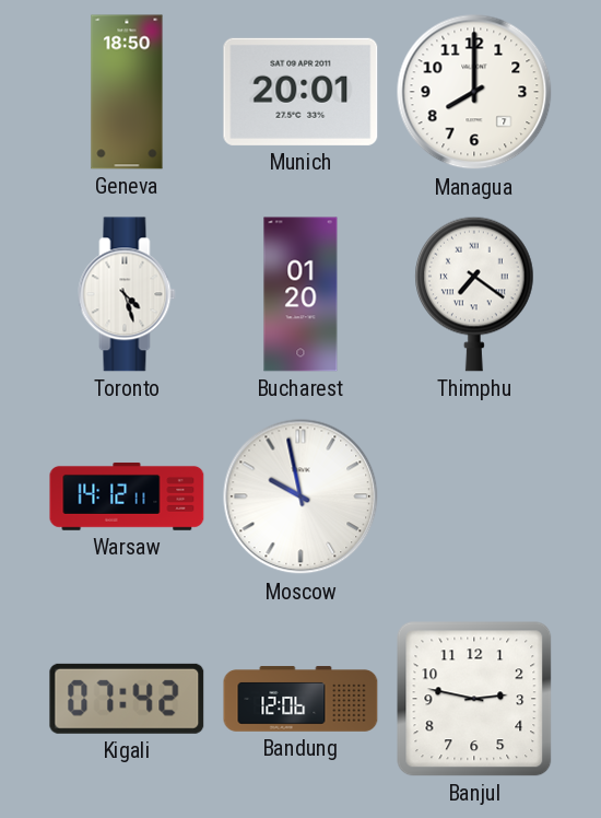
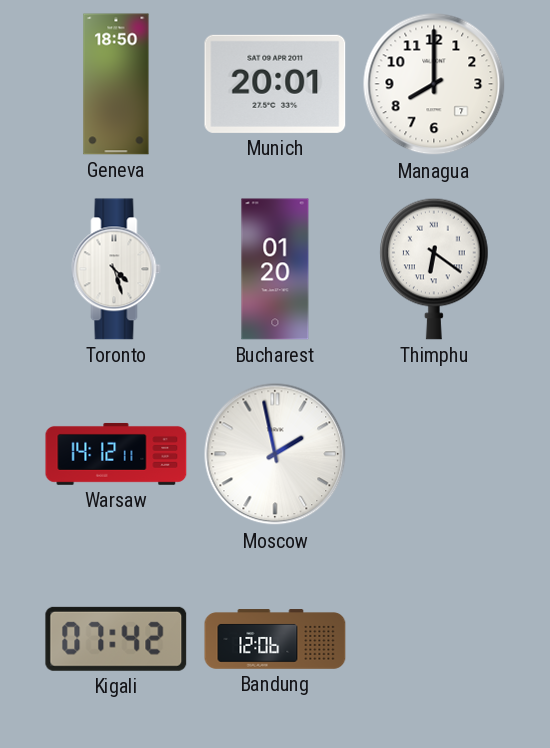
Thimphu: 7:21 -> 6:21 (434, 269)
Moscow: 9:58 -> 1:58 (275, 454)
Banjul: 2:47 -> none (474, 699)
